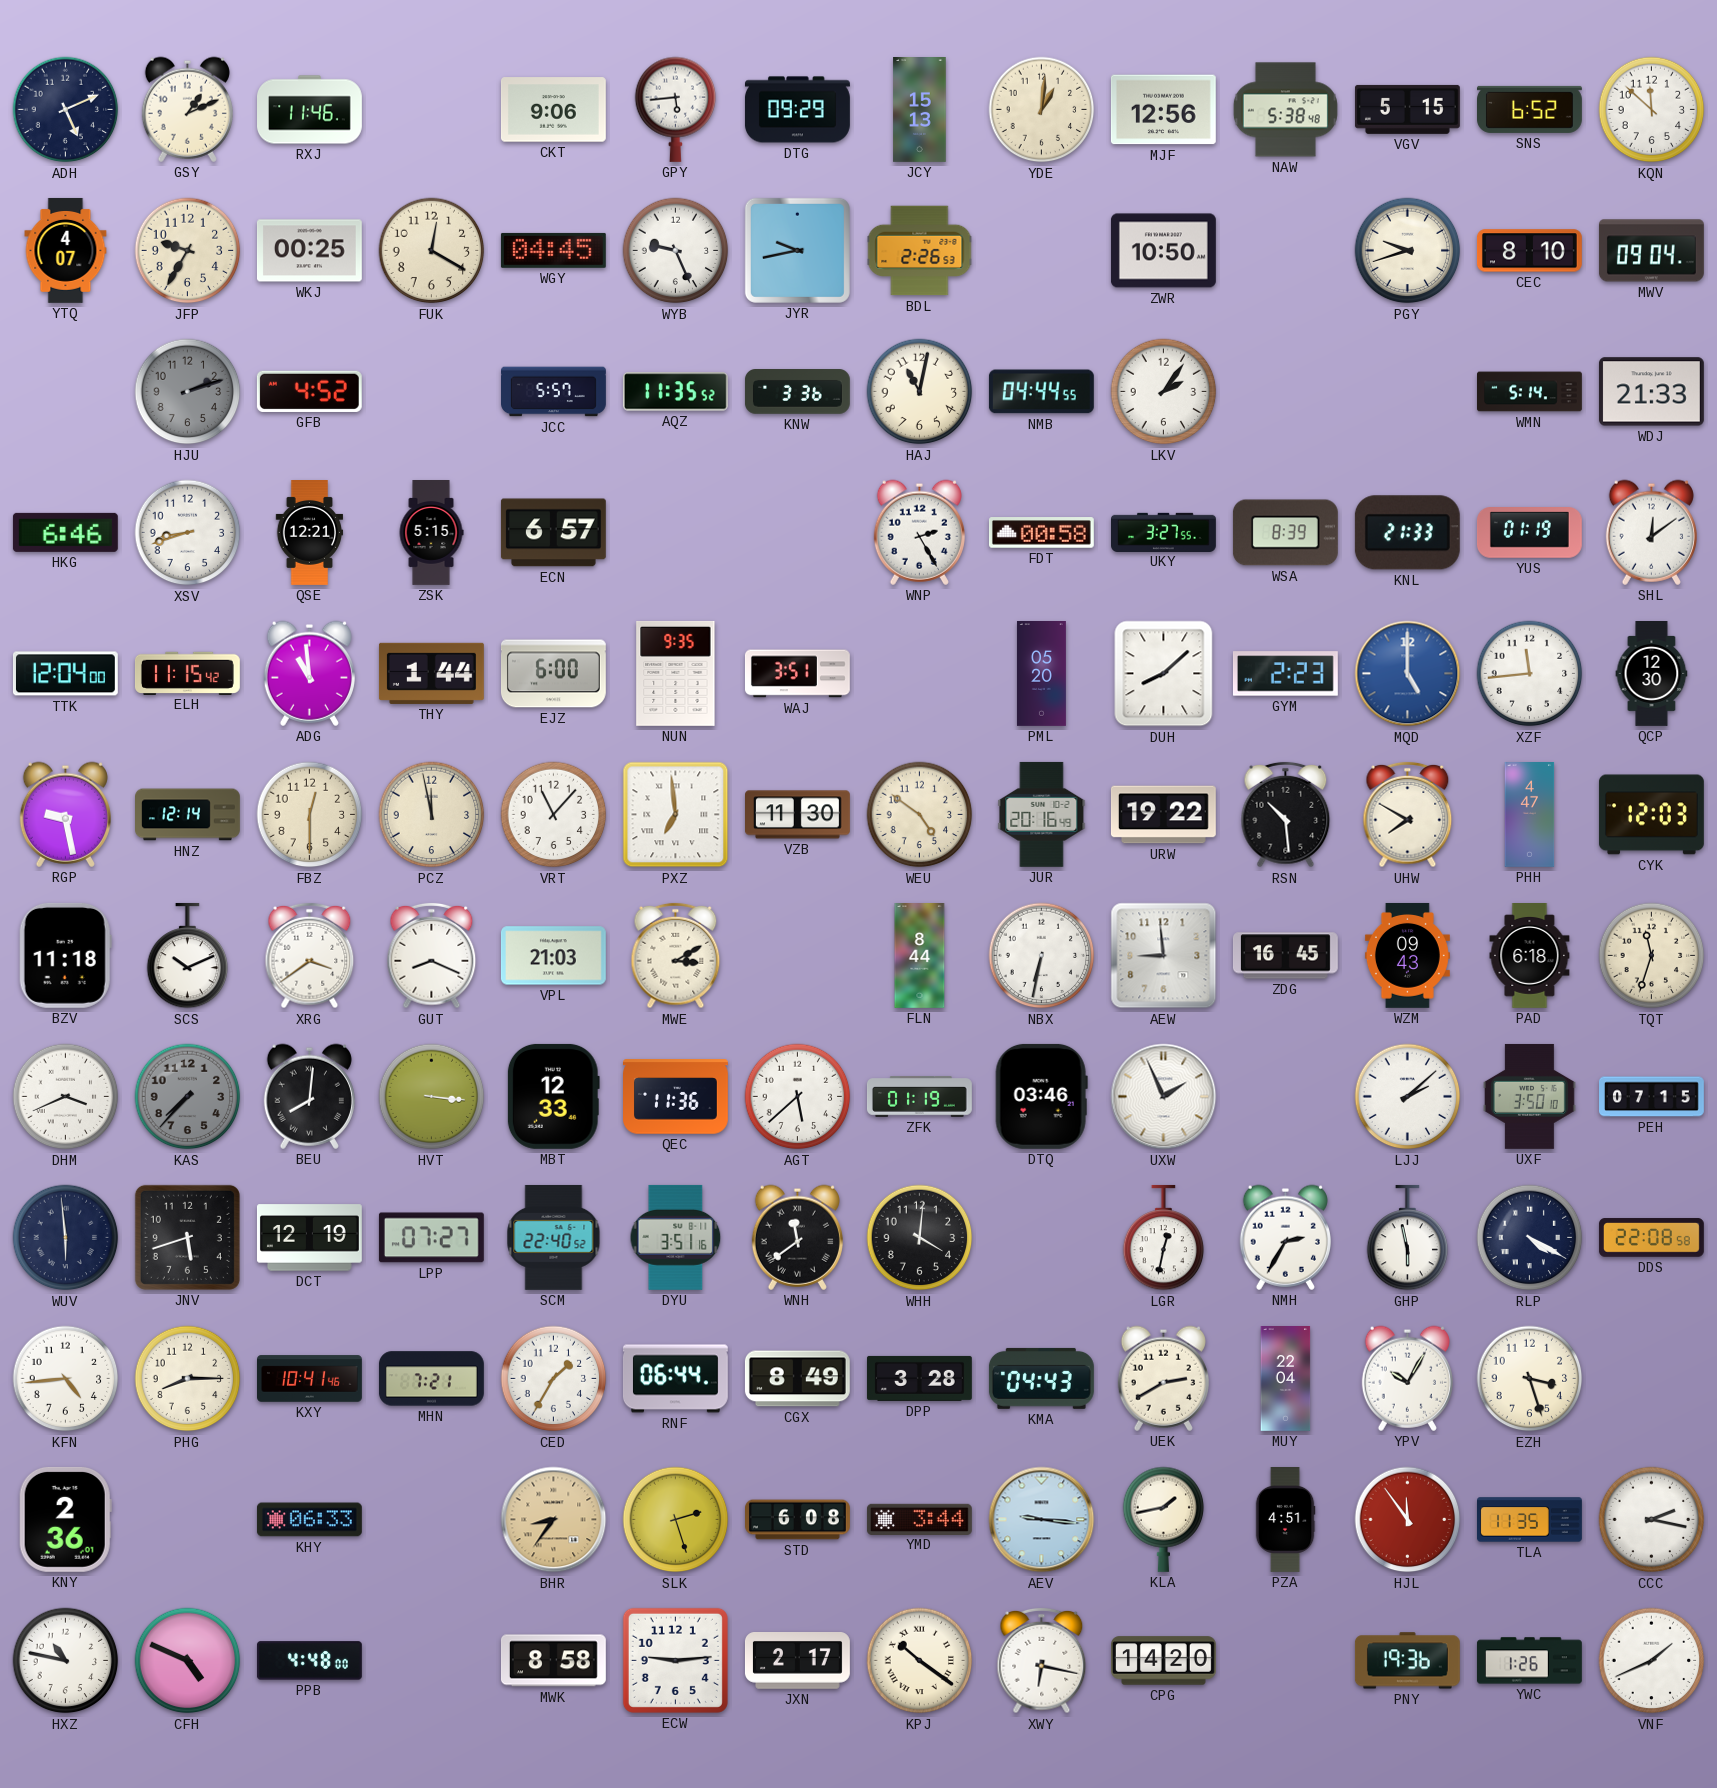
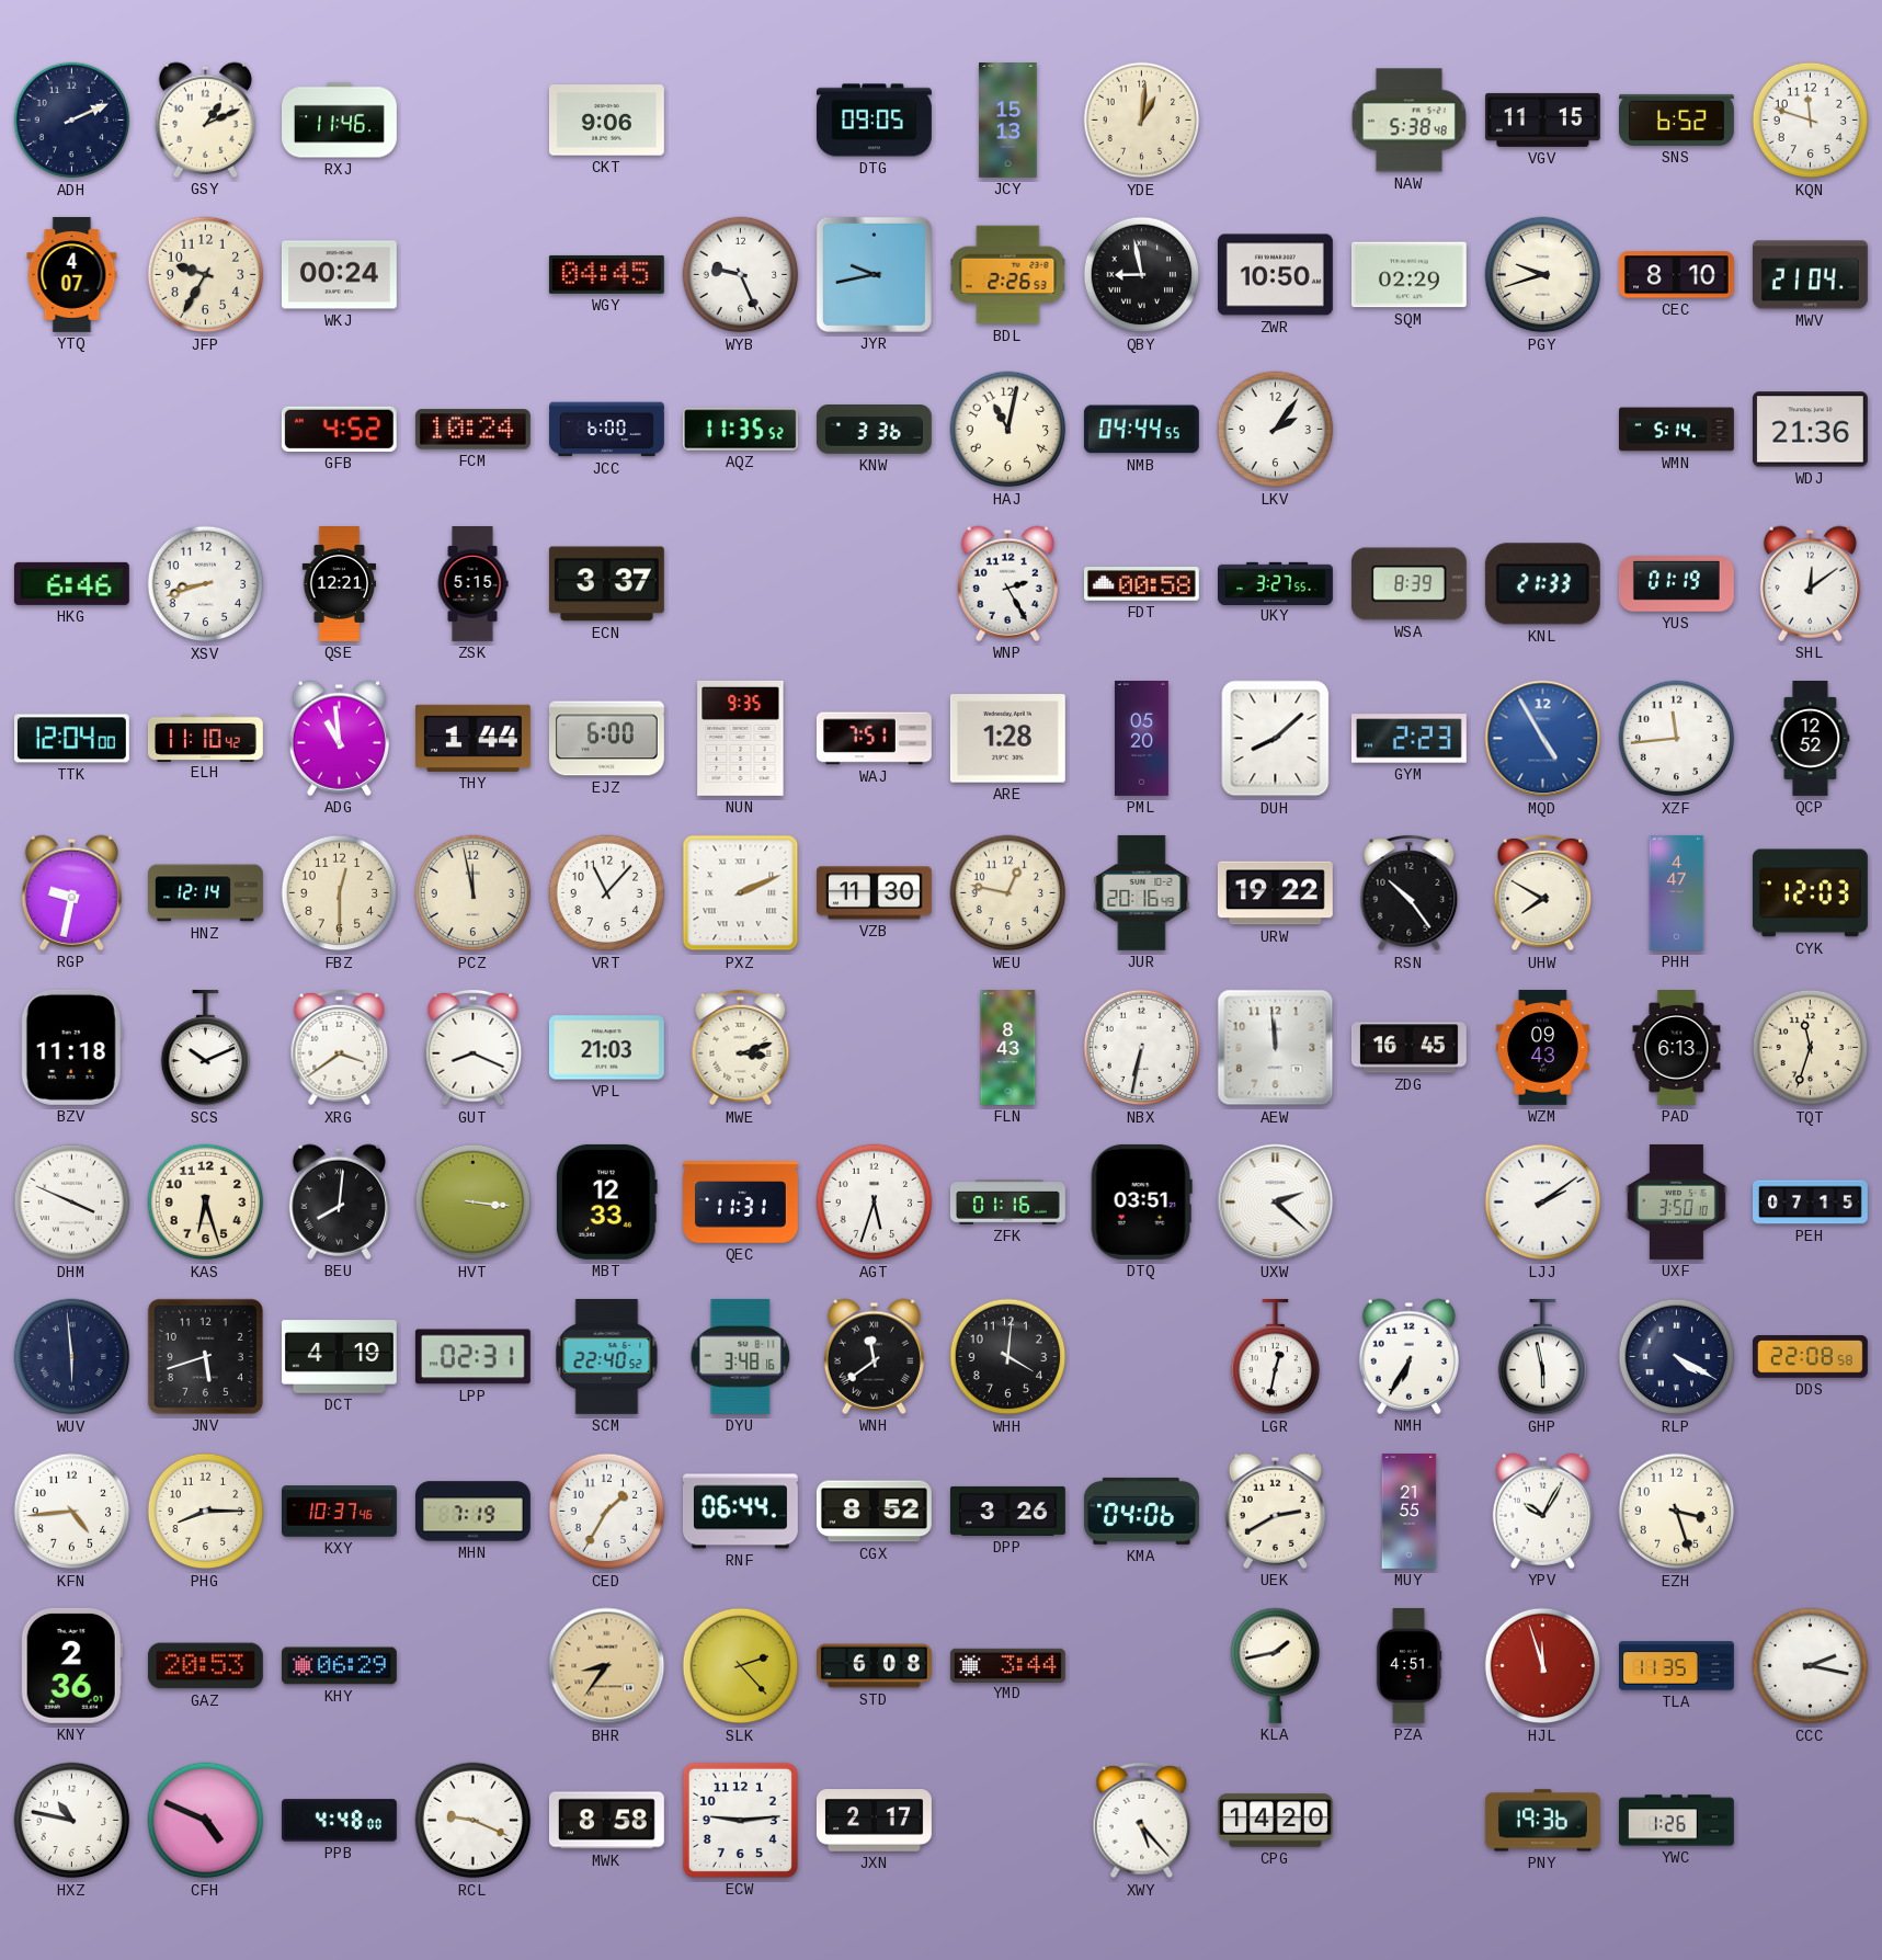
ADH: 5:11 -> 2:11 (72, 121)
GPY: 5:44 -> none (676, 109)
DTG: 09:29 -> 09:05 (874, 121)
MJF: 12:56 -> none (1163, 110)
VGV: 5:15 -> 11:15 (1542, 119)
KQN: 11:52 -> 11:48 (1811, 121)
WKJ: 00:25 -> 00:24 (339, 275)
FUK: 12:20 -> none (432, 251)
QBY: none -> 8:58 (1142, 275)
SQM: none -> 02:29 (1408, 275)
MWV: 09:04 -> 21:04 (1810, 275)
HJU: 2:12 -> none (188, 392)
FCM: none -> 10:24 (472, 430)
JCC: 5:57 -> 6:00 (607, 430)
WDJ: 21:33 -> 21:36 (1810, 430)
ECN: 6:57 -> 3:37 (606, 584)
ELH: 11:15 -> 11:10 (205, 738)
WAJ: 3:51 -> 7:51 (874, 739)
ARE: none -> 1:28 (1007, 739)
MQD: 5:00 -> 4:55 (1543, 739)
QCP: 12:30 -> 12:52 (1811, 739)
RGP: 9:28 -> 9:32 (71, 892)
PXZ: 6:59 -> 2:11 (741, 893)
WEU: 4:51 -> 12:47 (1008, 893)
RSN: 10:29 -> 10:24 (1410, 893)
MWE: 3:10 -> 3:12 (741, 1048)
FLN: 8:44 -> 8:43 (1008, 1048)
AEW: 8:59 -> 11:59 (1276, 1048)
PAD: 6:18 -> 6:13 (1677, 1048)
DHM: 3:41 -> 3:49 (72, 1203)
KAS: 7:37 -> 6:27 (206, 1203)
KAS dial: grey -> cream (206, 1203)
QEC: 11:36 -> 11:31 (741, 1203)
AGT: 5:38 -> 5:33 (875, 1203)
ZFK: 01:19 -> 01:16 (1007, 1203)
DTQ: 03:46 -> 03:51 (1141, 1201)
UXW: 1:56 -> 2:22 (1276, 1203)
LJJ: 2:08 -> 2:09 (1543, 1203)
DCT: 12:19 -> 4:19 (339, 1357)
LPP: 07:27 -> 02:31 (472, 1357)
DYU: 3:51 -> 3:48 (741, 1356)
NMH: 2:35 -> 6:35 (1408, 1356)
KXY: 10:41 -> 10:37 (340, 1512)
MHN: 7:21 -> 7:19 (472, 1512)
CGX: 8:49 -> 8:52 (874, 1512)
DPP: 3:28 -> 3:26 (1007, 1511)
KMA: 04:43 -> 04:06 (1141, 1511)
MUY: 22:04 -> 21:55 (1410, 1512)
GAZ: none -> 20:53 (205, 1666)
KHY: 06:33 -> 06:29 (339, 1666)
SLK: 2:27 -> 2:23 (741, 1666)
AEV: 9:16 -> none (1042, 1520)
HJL: 11:54 -> 11:57 (1543, 1666)
RCL: none -> 9:19 (474, 1821)
KPJ: 10:21 -> none (920, 1661)
XWY: 6:17 -> 5:23 (1142, 1821)
VNF: 1:41 -> none (1652, 1661)
